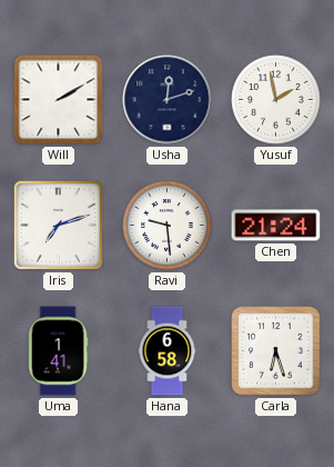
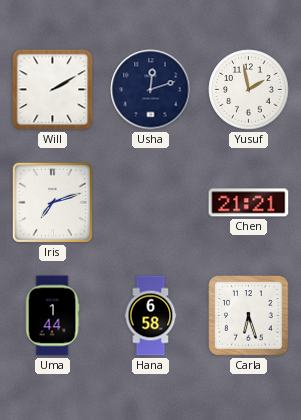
Ravi: 9:29 -> none (168, 226)
Chen: 21:24 -> 21:21 (249, 203)
Uma: 1:41 -> 1:44 (52, 316)
